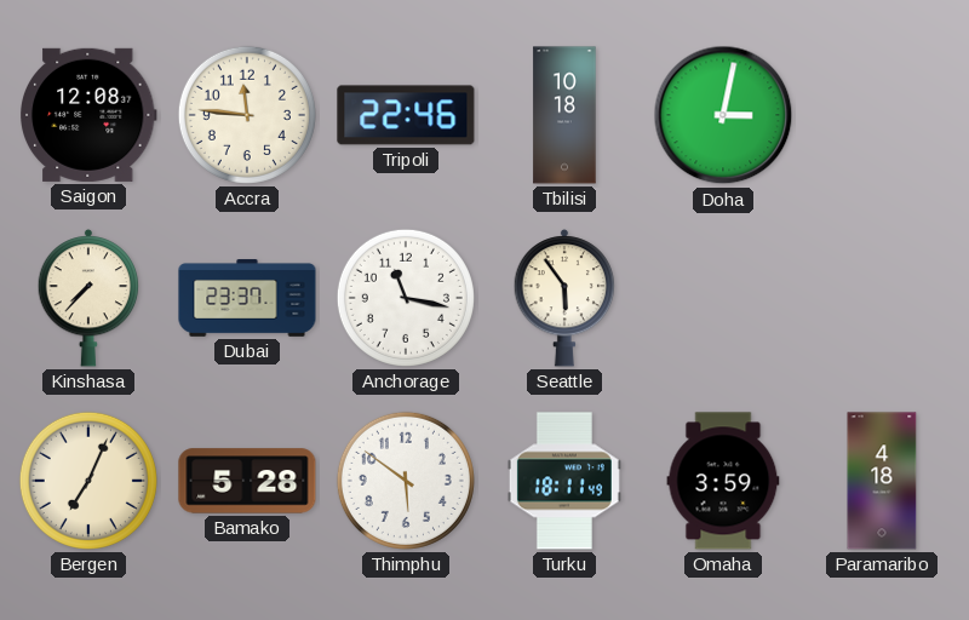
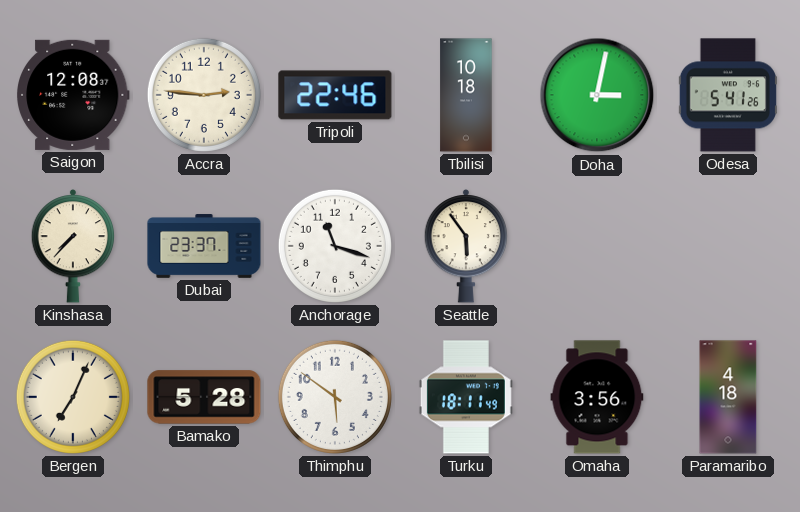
Accra: 11:46 -> 2:46 (204, 95)
Odesa: none -> 5:41 (728, 95)
Anchorage: 11:17 -> 11:18 (335, 246)
Omaha: 3:59 -> 3:56 (597, 397)
